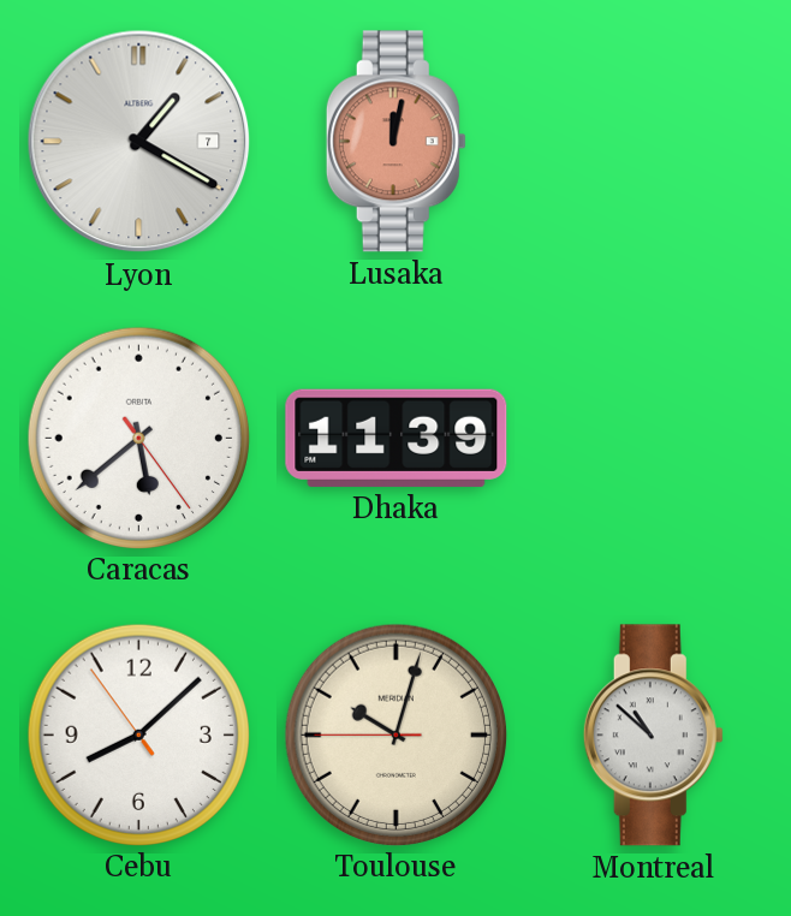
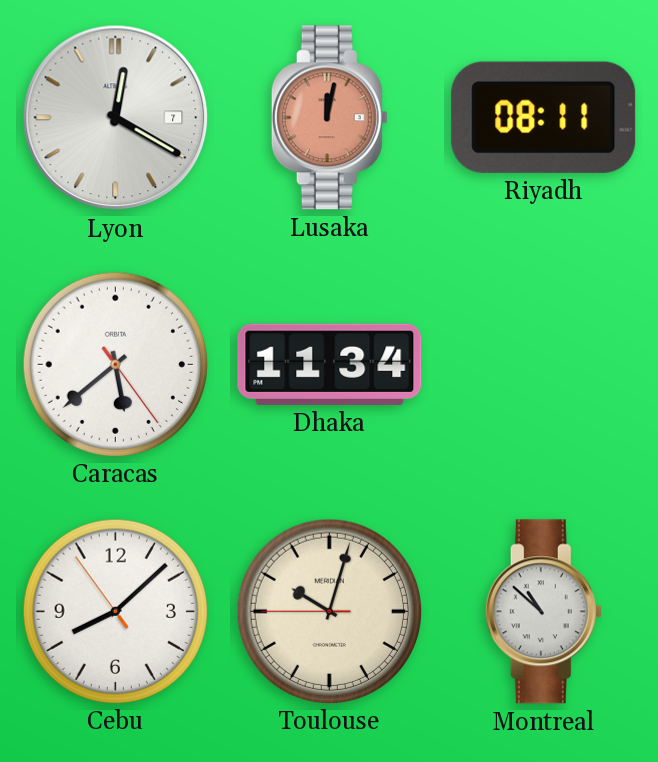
Lyon: 1:20 -> 12:20 (116, 118)
Riyadh: none -> 08:11 (544, 117)
Dhaka: 11:39 -> 11:34 (330, 364)
